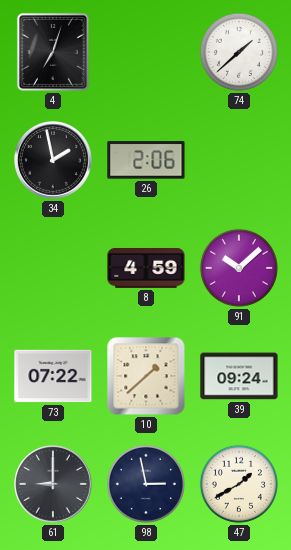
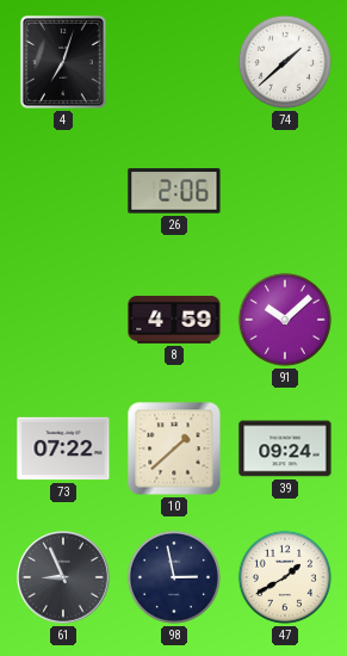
34: 1:58 -> none (54, 161)
61: 9:00 -> 8:56 (64, 578)
